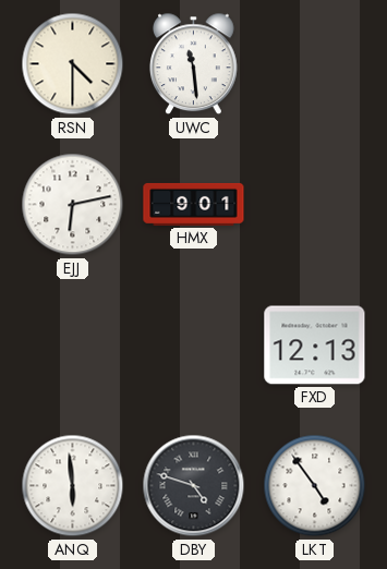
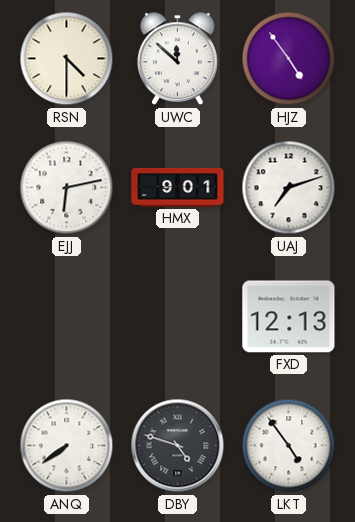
UWC: 11:29 -> 11:52 (178, 59)
HJZ: none -> 4:54 (289, 59)
UAJ: none -> 7:12 (289, 188)
ANQ: 5:59 -> 7:39 (67, 446)
